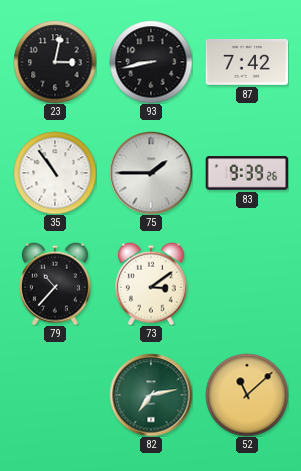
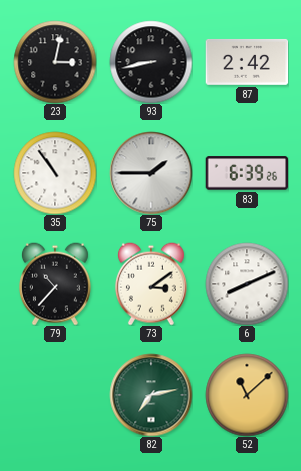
87: 7:42 -> 2:42 (247, 62)
83: 9:39 -> 6:39 (247, 173)
6: none -> 8:11 (247, 284)
